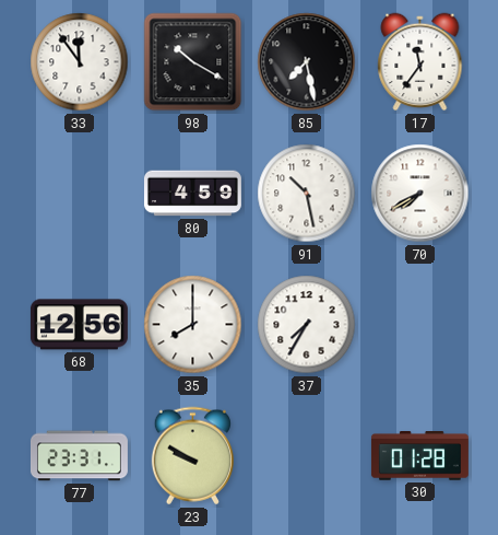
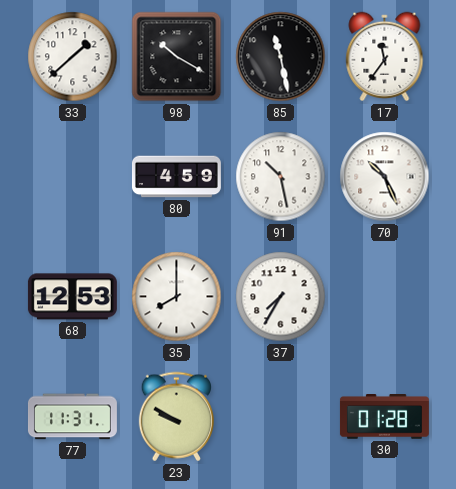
33: 11:54 -> 1:38 (73, 57)
85: 7:28 -> 11:28 (281, 57)
70: 7:40 -> 10:26 (385, 177)
68: 12:56 -> 12:53 (72, 297)
77: 23:31 -> 11:31 (72, 417)
